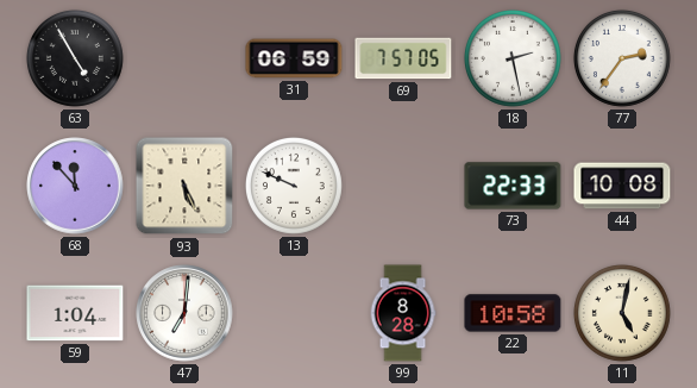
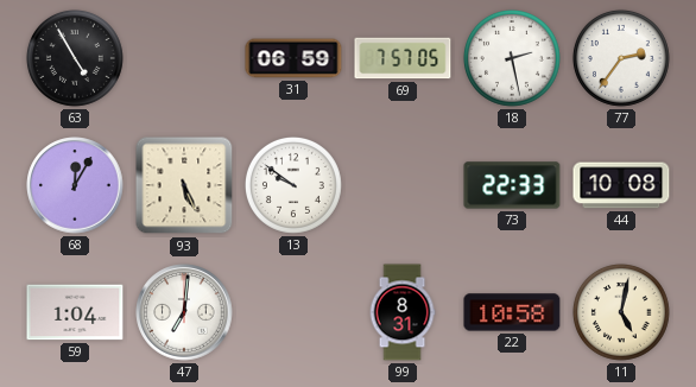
68: 11:53 -> 12:05 (75, 185)
13: 9:49 -> 9:51 (293, 185)
99: 8:28 -> 8:31 (403, 312)
